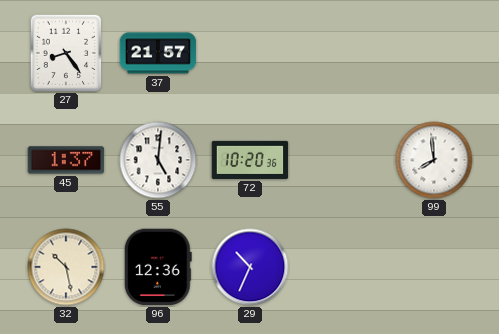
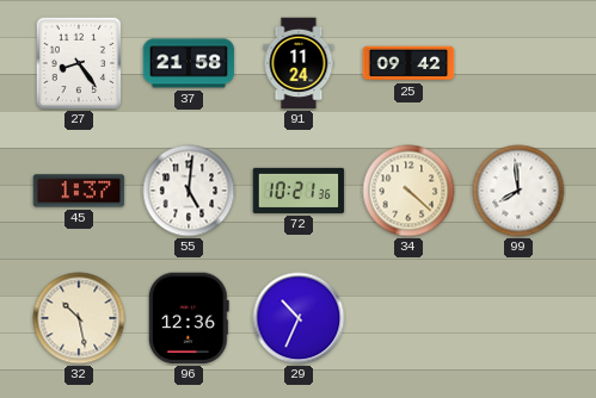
37: 21:57 -> 21:58 (189, 63)
91: none -> 11:24 (299, 63)
25: none -> 09:42 (408, 63)
72: 10:20 -> 10:21 (299, 191)
34: none -> 4:22 (408, 191)
